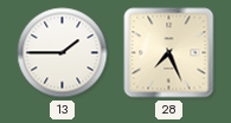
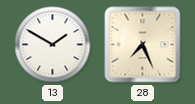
13: 1:45 -> 1:50 (53, 45)
